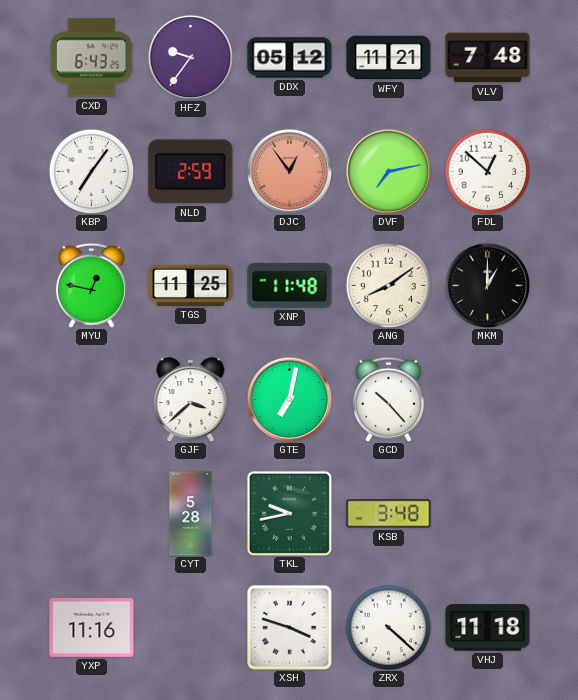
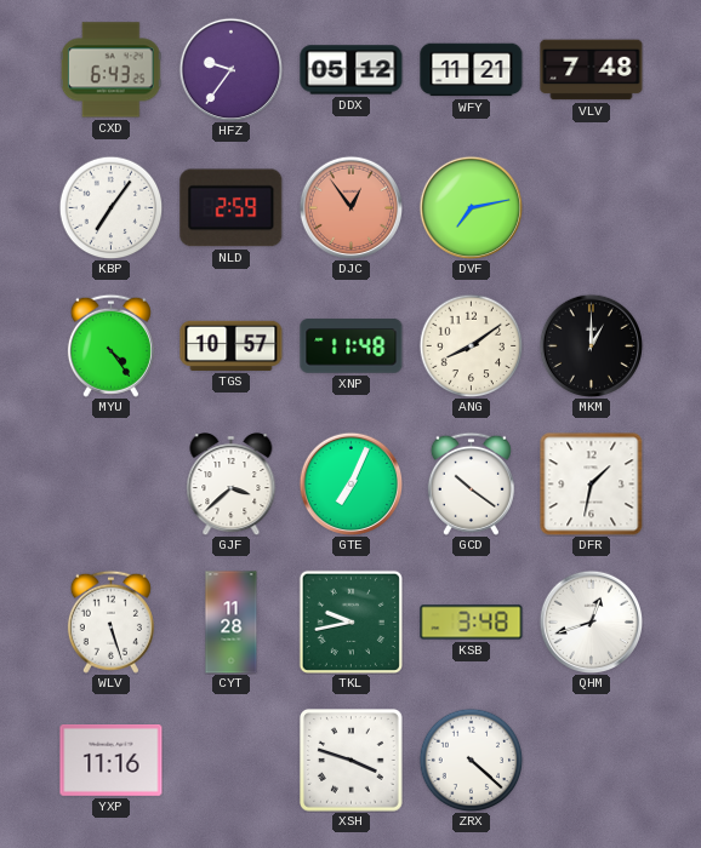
FDL: 12:52 -> none (487, 171)
MYU: 12:47 -> 4:24 (110, 345)
TGS: 11:25 -> 10:57 (232, 345)
GTE: 7:02 -> 7:04 (350, 483)
GCD: 10:23 -> 10:21 (471, 483)
DFR: none -> 1:32 (592, 485)
WLV: none -> 5:27 (110, 621)
CYT: 5:28 -> 11:28 (232, 623)
QHM: none -> 12:42 (591, 621)
VHJ: 11:18 -> none (488, 628)
